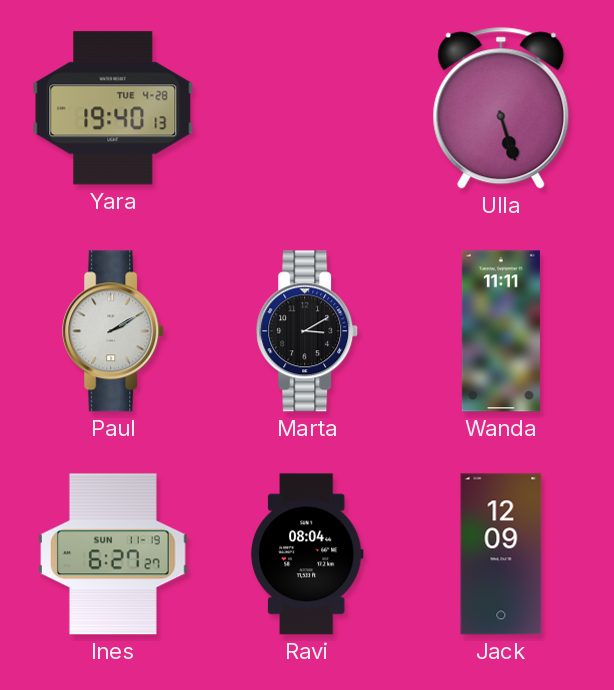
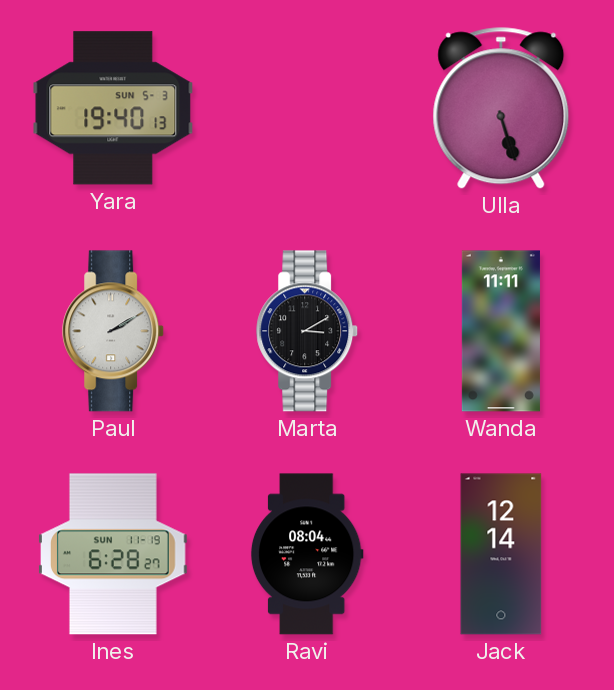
Yara date: TUE 4-28 -> SUN 5-3 (113, 108)
Ines: 6:27 -> 6:28 (114, 554)
Jack: 12:09 -> 12:14 (501, 554)
